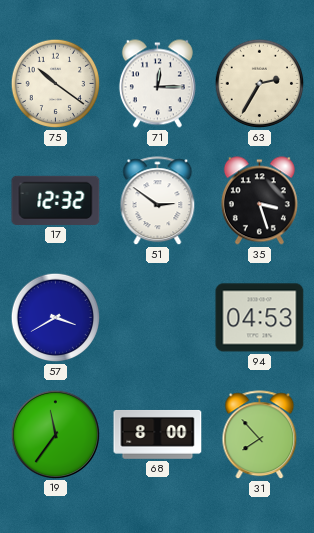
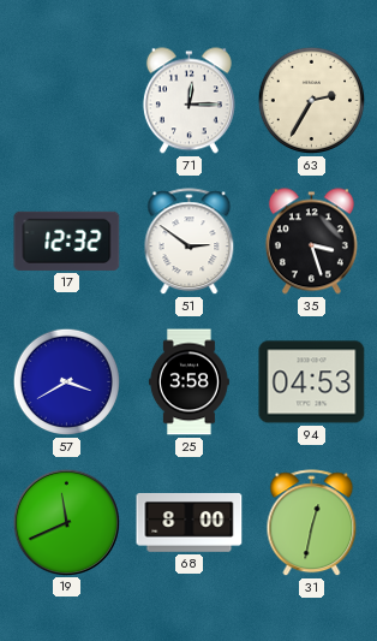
75: 10:21 -> none (56, 84)
25: none -> 3:58 (188, 382)
19: 11:36 -> 11:41 (66, 522)
31: 7:53 -> 12:32 (312, 523)
